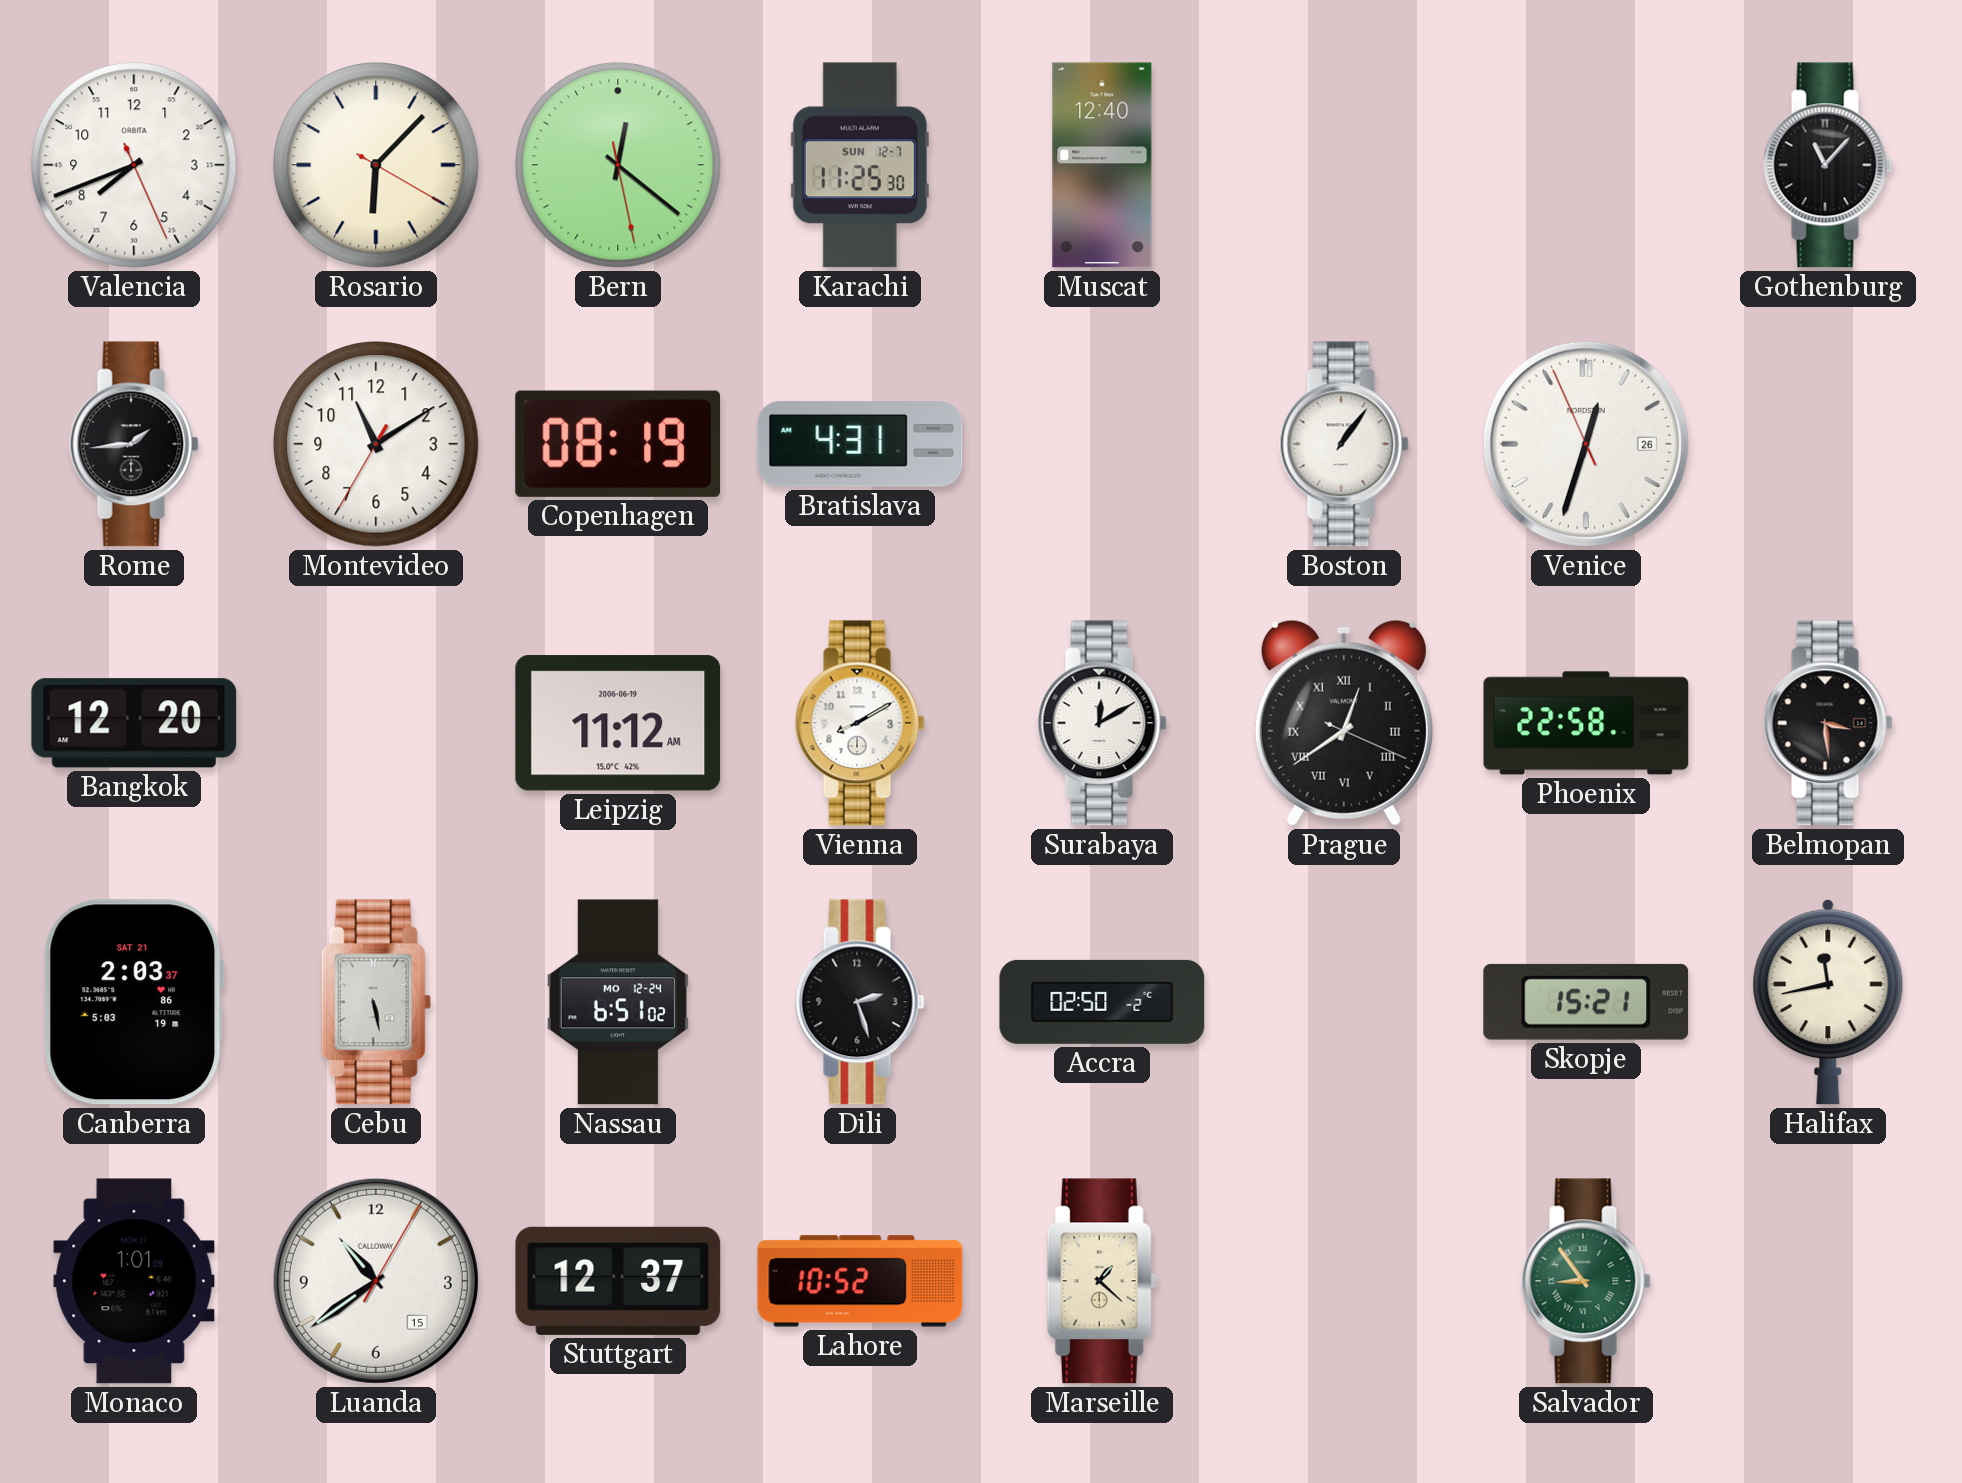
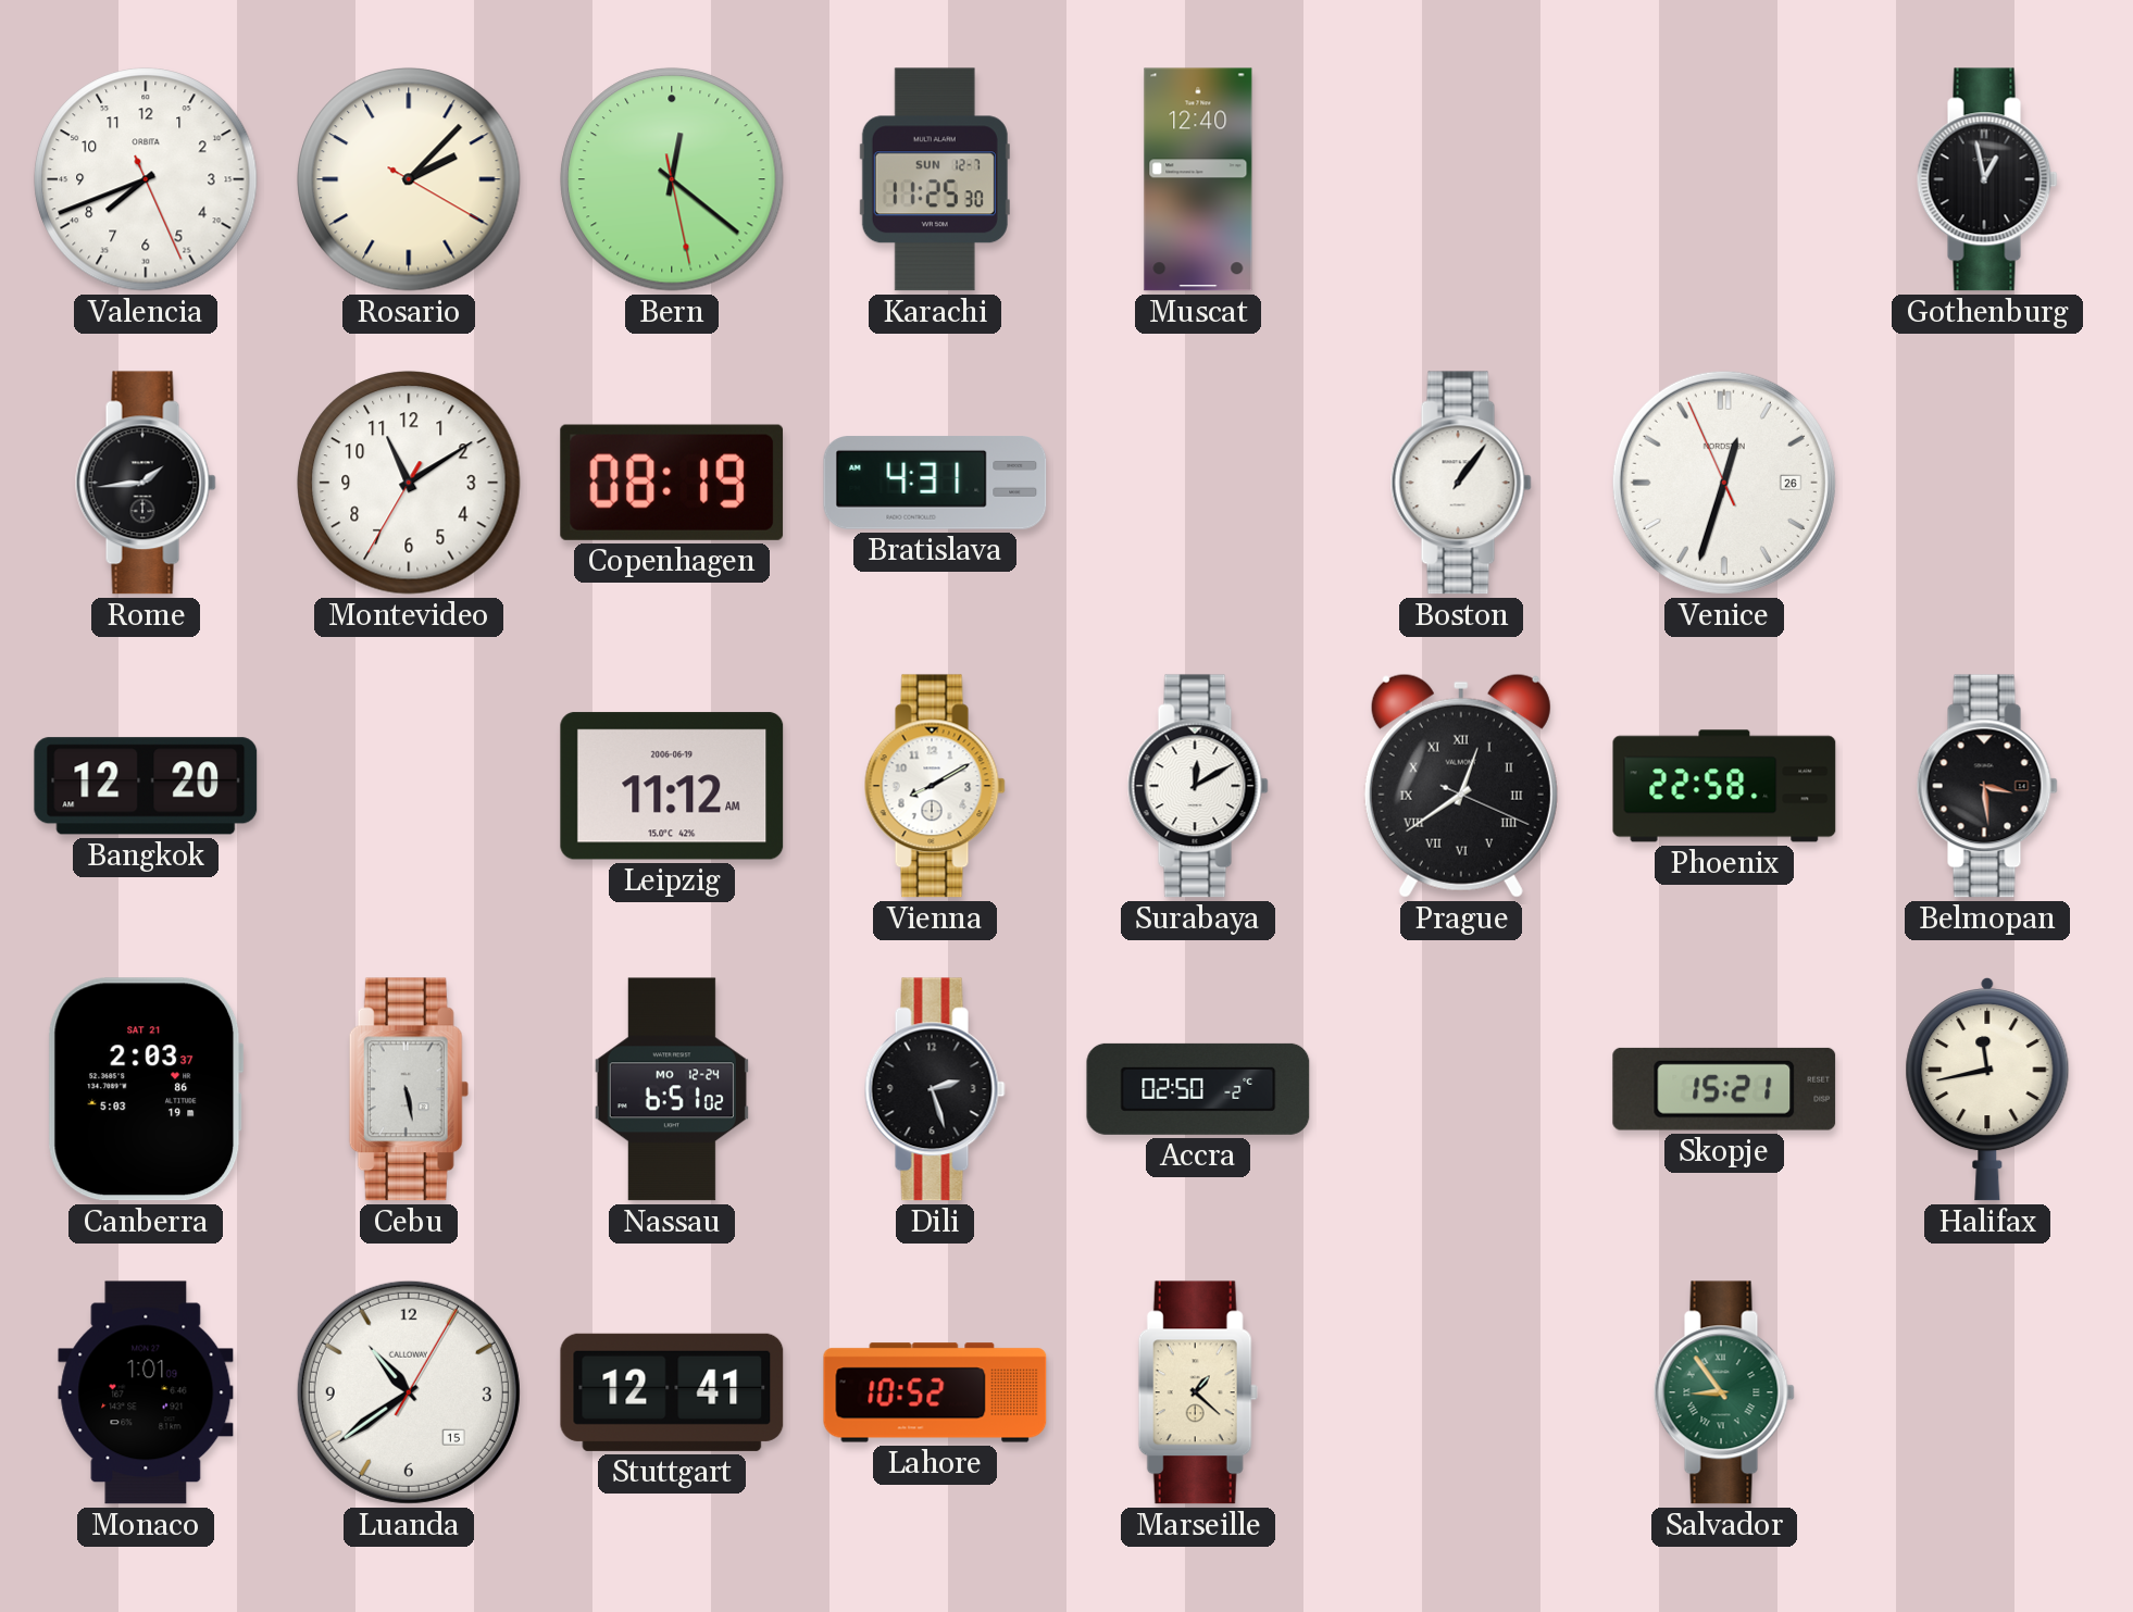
Rosario: 6:07 -> 2:07 (409, 179)
Gothenburg: 11:07 -> 12:58 (1987, 179)
Stuttgart: 12:37 -> 12:41 (672, 1392)
